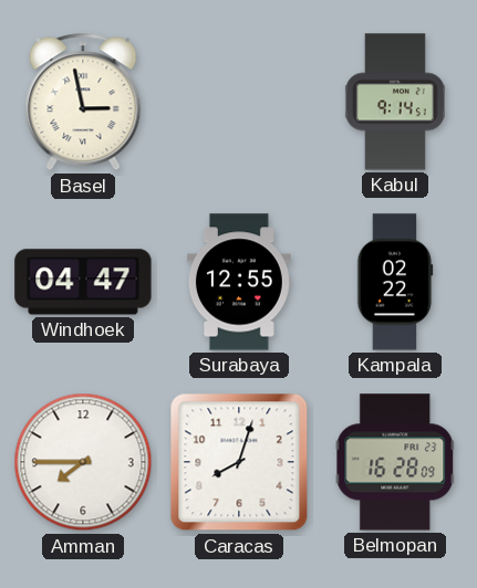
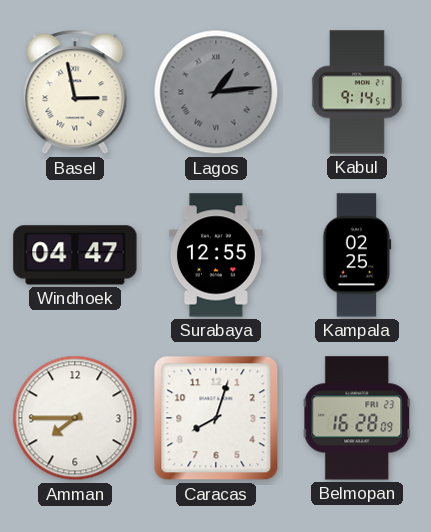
Lagos: none -> 1:14 (216, 92)
Kampala: 02:22 -> 02:25 (357, 255)
